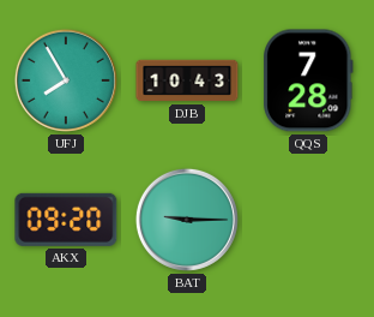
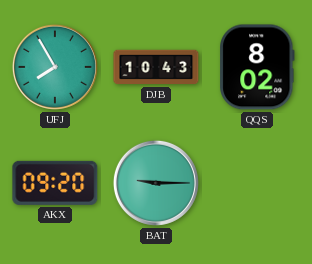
QQS: 7:28 -> 8:02 (258, 67)
